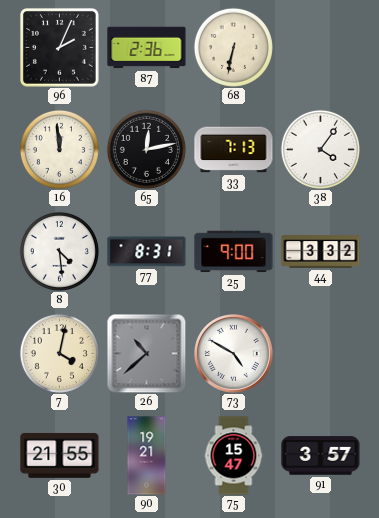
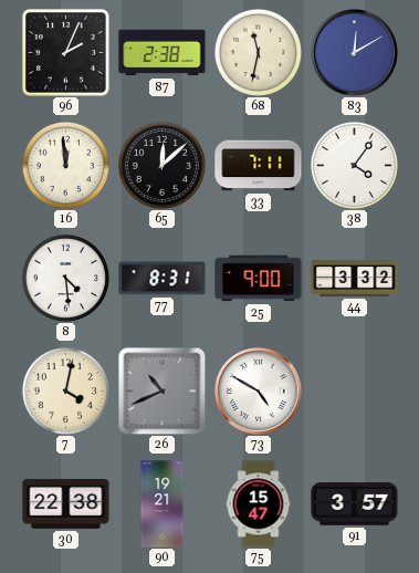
87: 2:36 -> 2:38 (163, 53)
68: 6:32 -> 11:32 (258, 52)
83: none -> 12:10 (355, 53)
65: 12:13 -> 12:08 (161, 165)
33: 7:13 -> 7:11 (259, 166)
26: 10:38 -> 10:41 (161, 390)
30: 21:55 -> 22:38 (66, 503)
